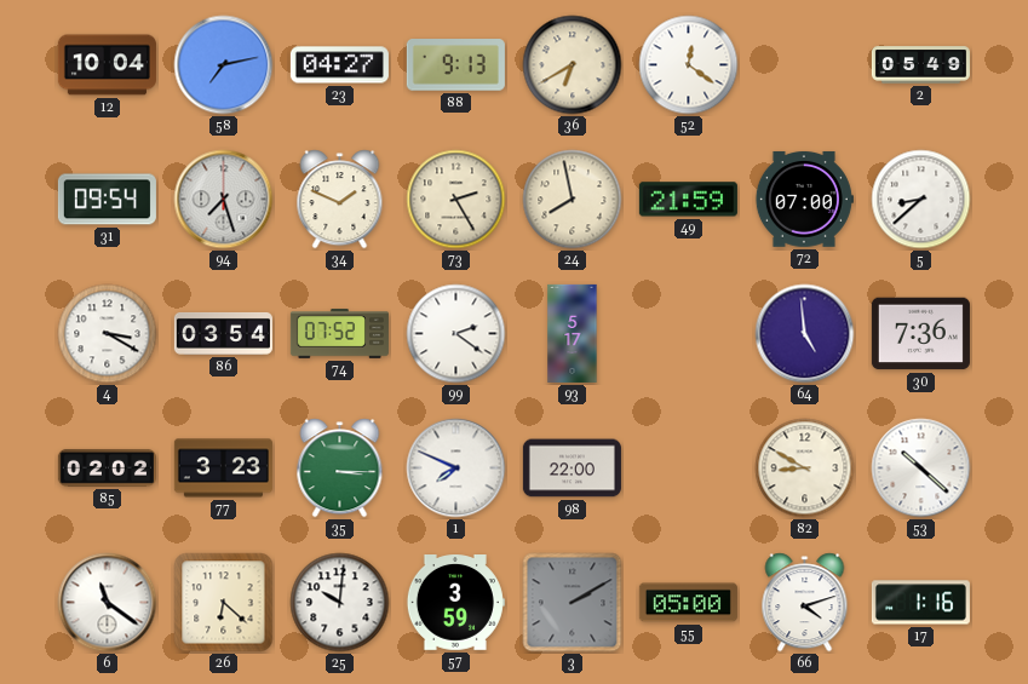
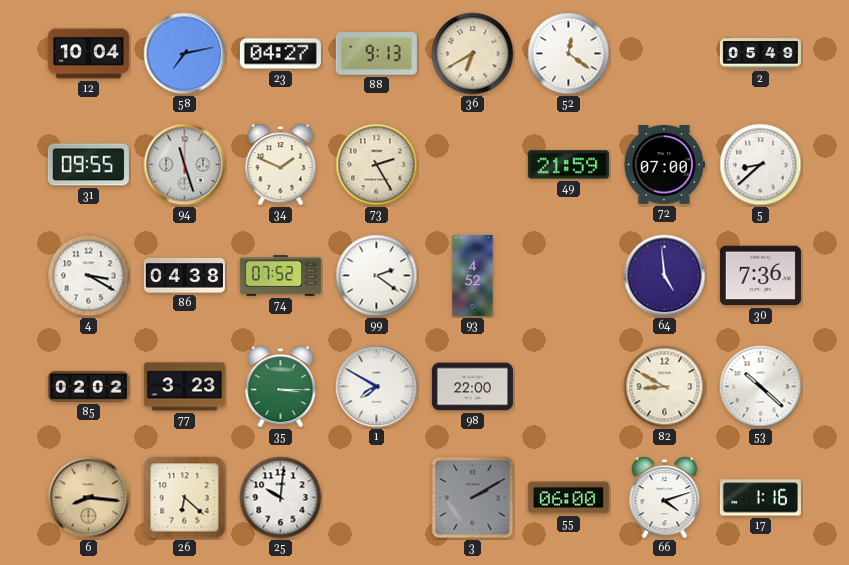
31: 09:54 -> 09:55 (88, 165)
94: 7:27 -> 11:27 (185, 165)
24: 7:58 -> none (573, 200)
86: 03:54 -> 04:38 (184, 275)
93: 5:17 -> 4:52 (473, 275)
1: 7:49 -> 7:50 (377, 387)
6: 11:21 -> 8:16 (89, 498)
6 dial: white -> champagne (89, 498)
57: 3:59 -> none (455, 603)
55: 05:00 -> 06:00 (568, 498)
